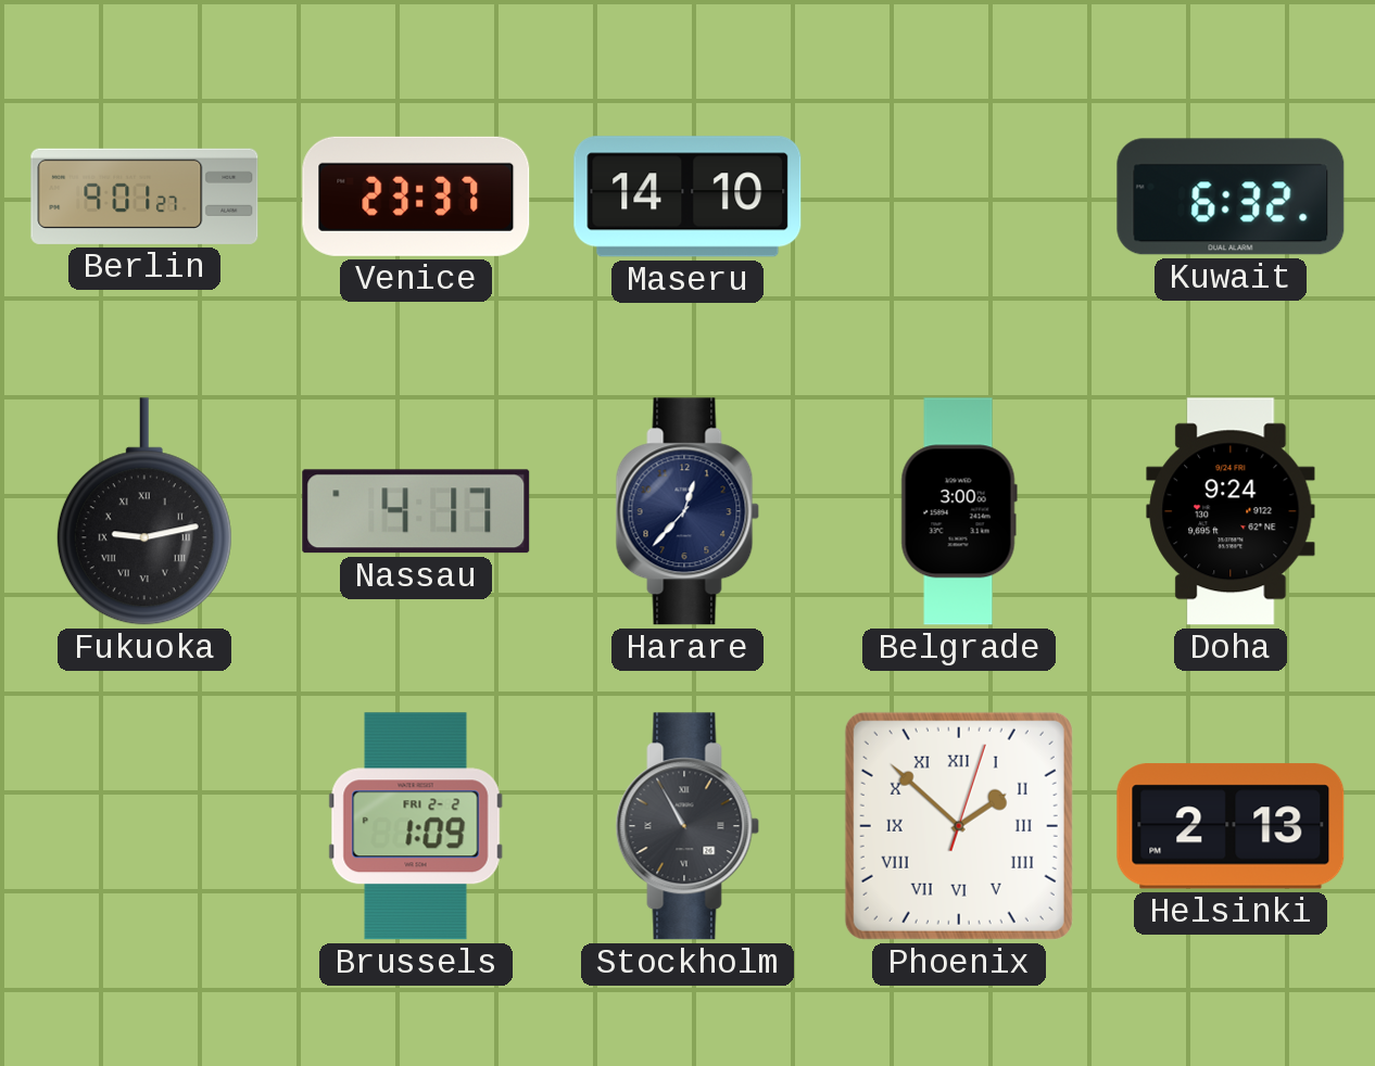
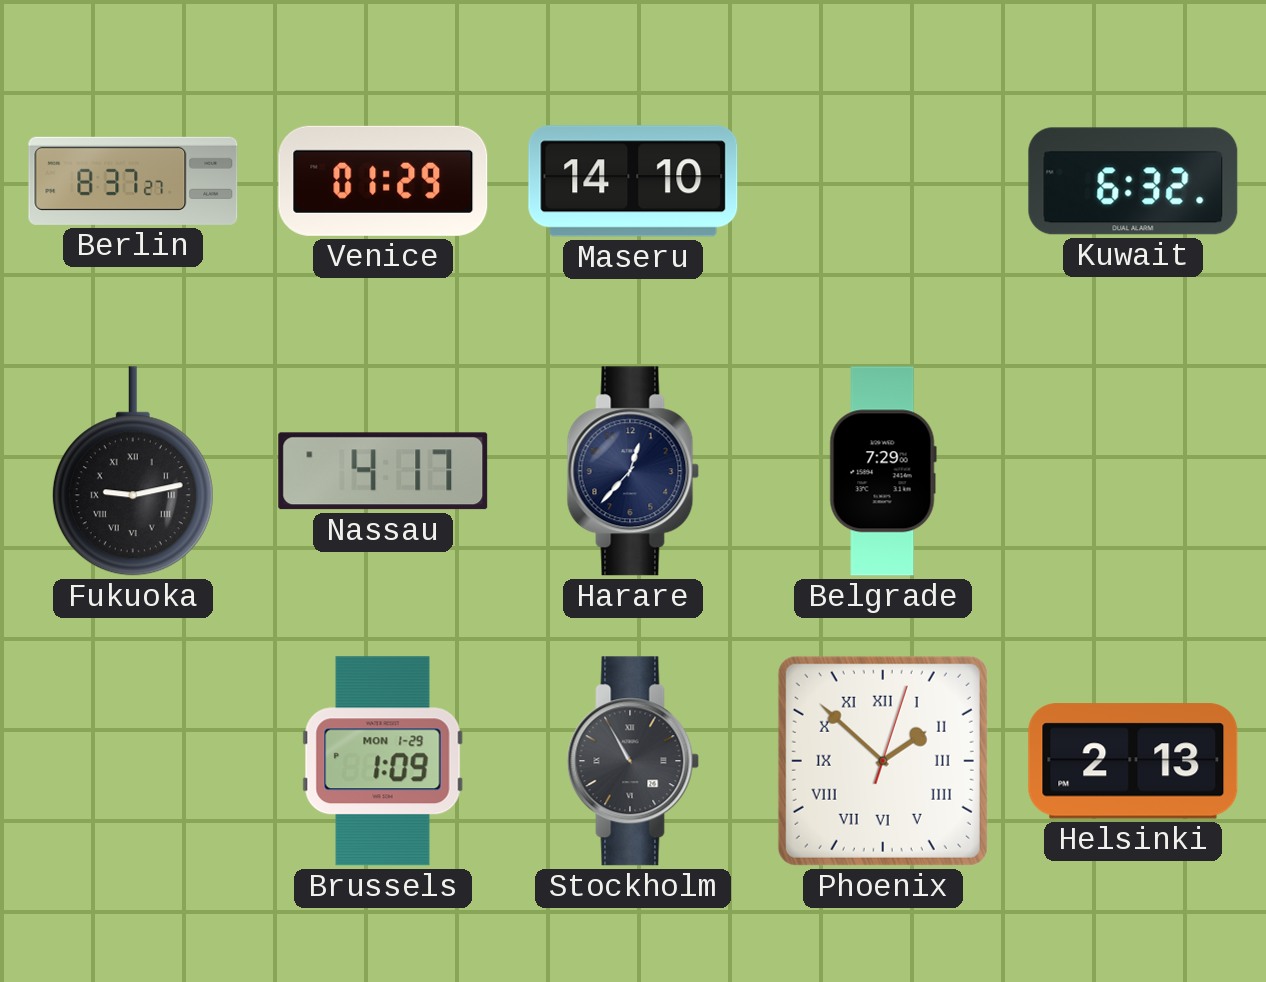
Berlin: 9:01 -> 8:37 (133, 181)
Venice: 23:37 -> 01:29 (383, 181)
Belgrade: 3:00 -> 7:29 (883, 471)
Doha: 9:24 -> none (1231, 511)
Brussels date: FRI 2-2 -> MON 1-29 (383, 761)
